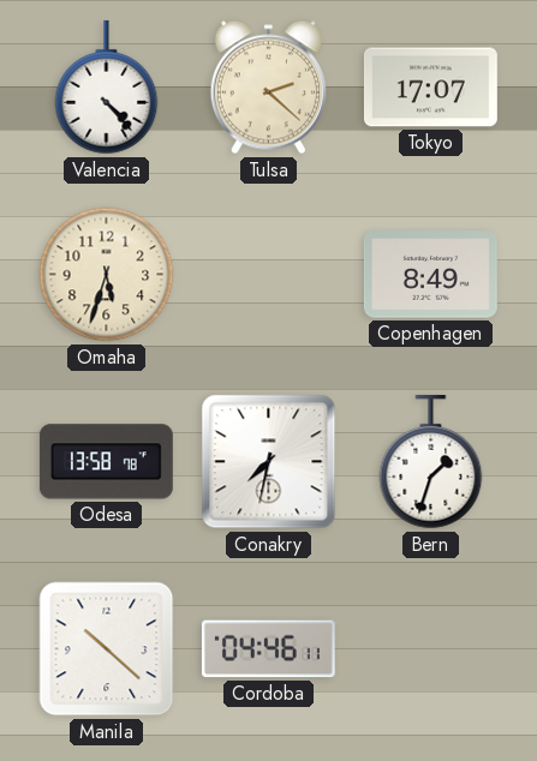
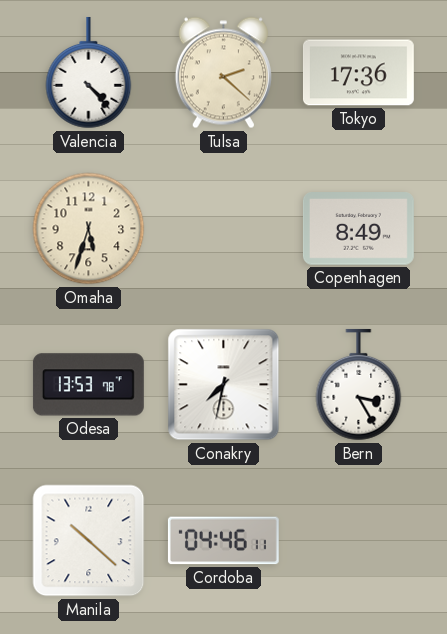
Tokyo: 17:07 -> 17:36 (358, 73)
Odesa: 13:58 -> 13:53 (88, 385)
Bern: 1:33 -> 3:25 (359, 385)
